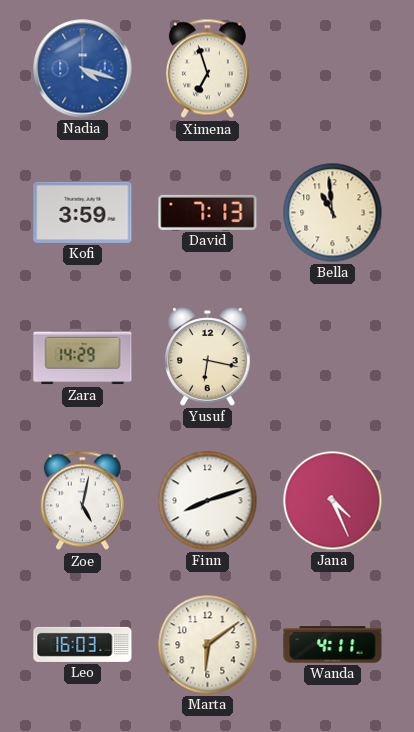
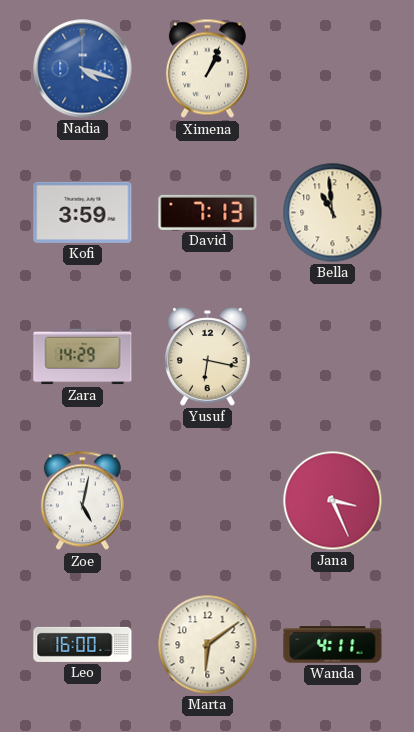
Ximena: 6:57 -> 1:04 (207, 69)
Finn: 8:12 -> none (208, 501)
Jana: 4:26 -> 3:26 (333, 501)
Leo: 16:03 -> 16:00 (83, 644)
